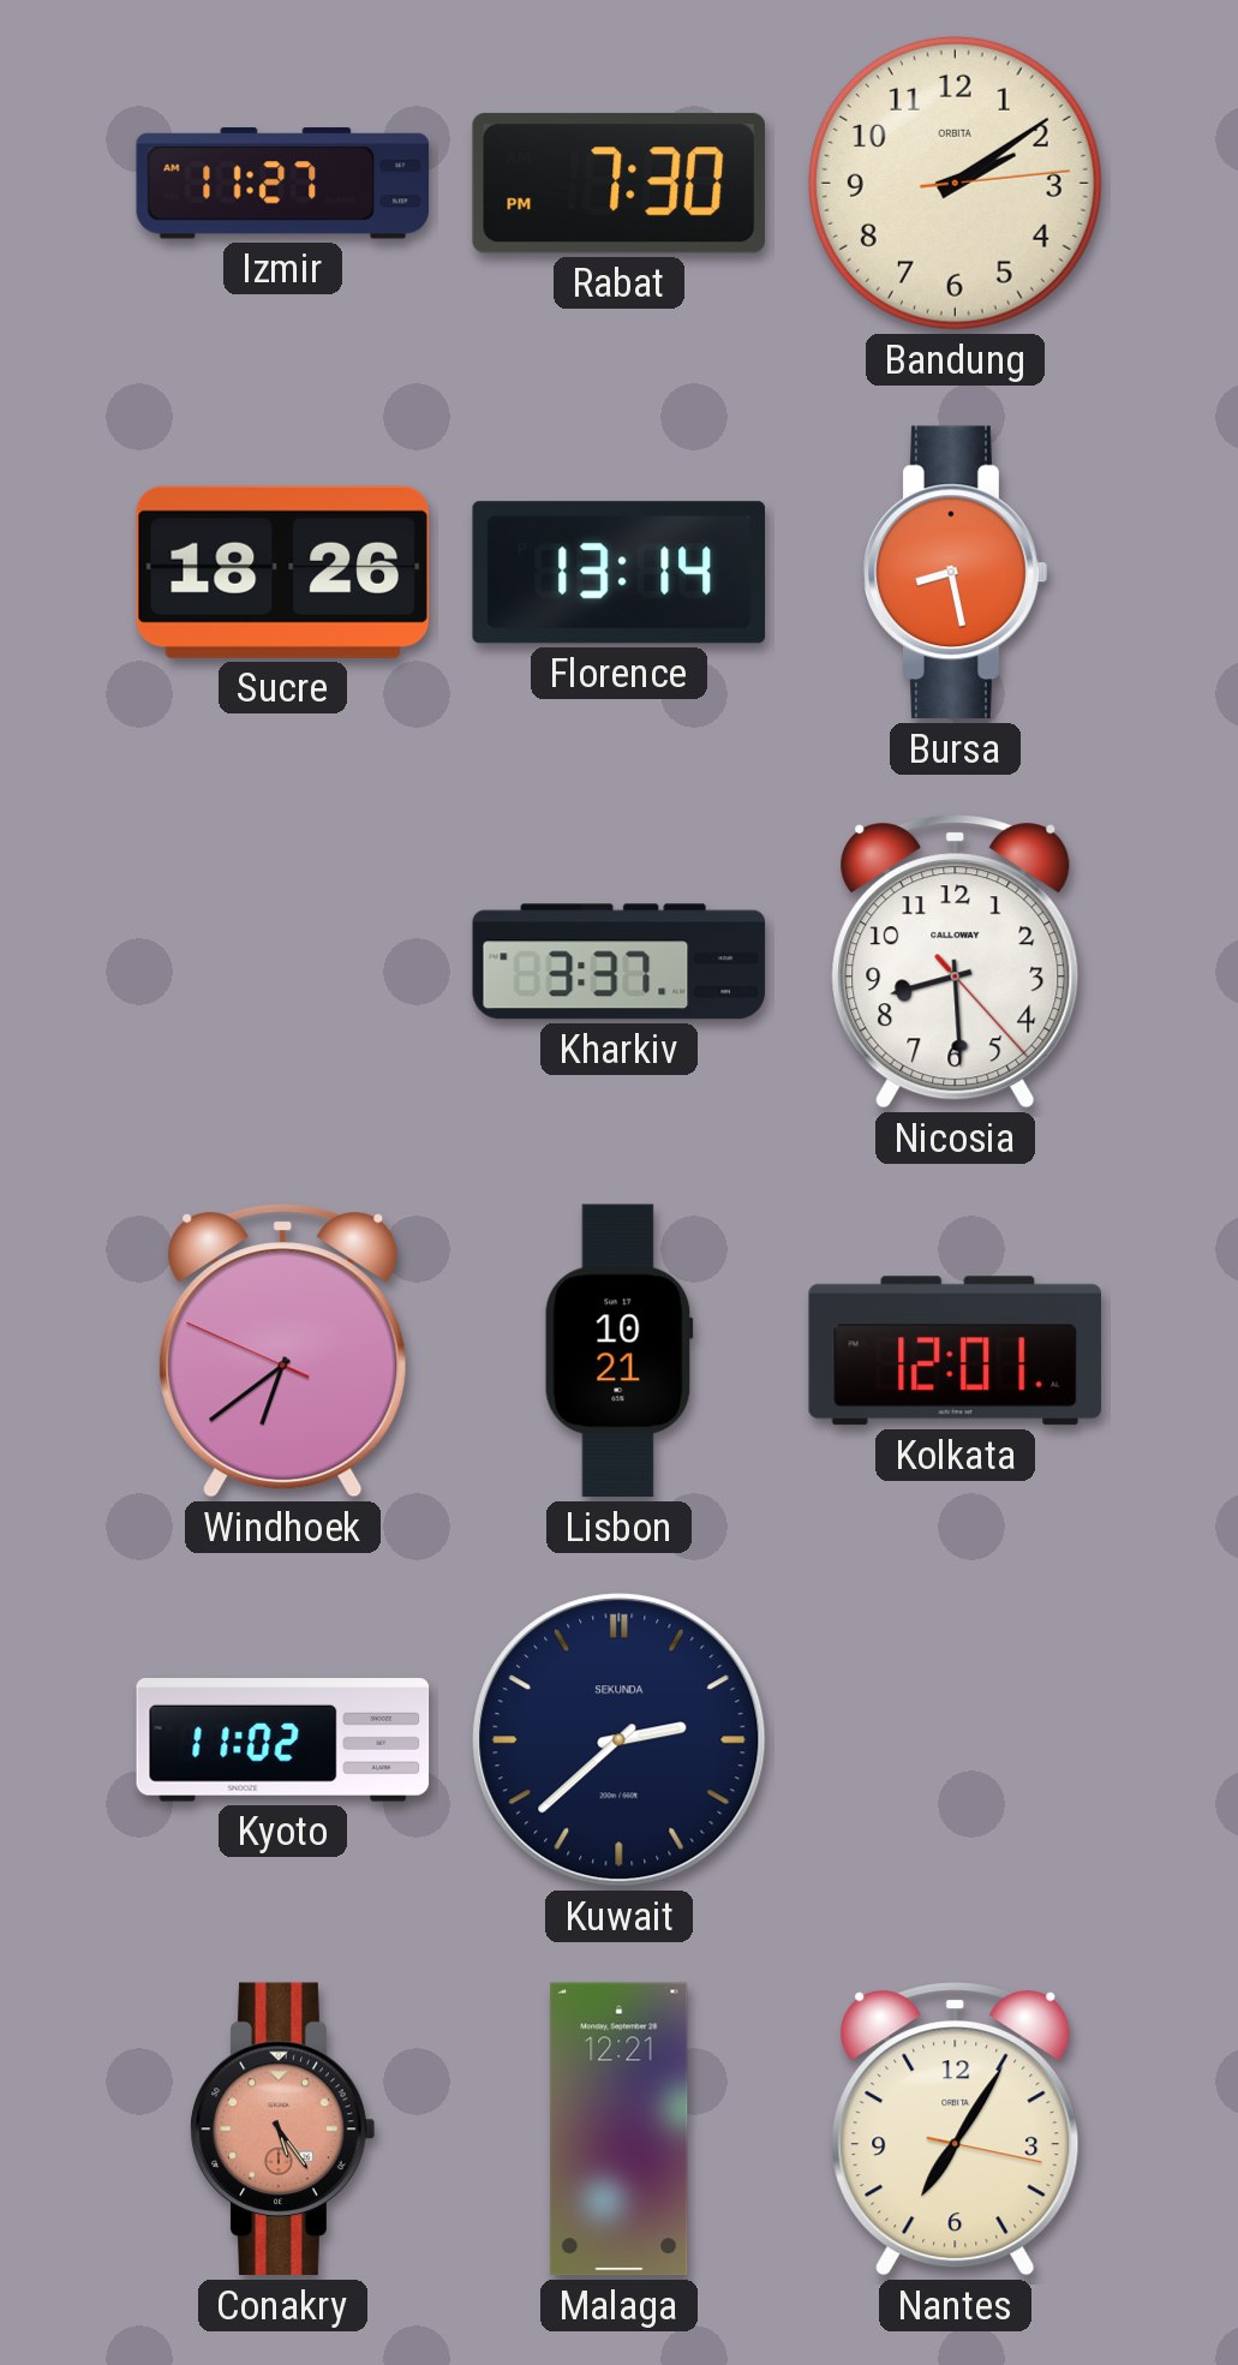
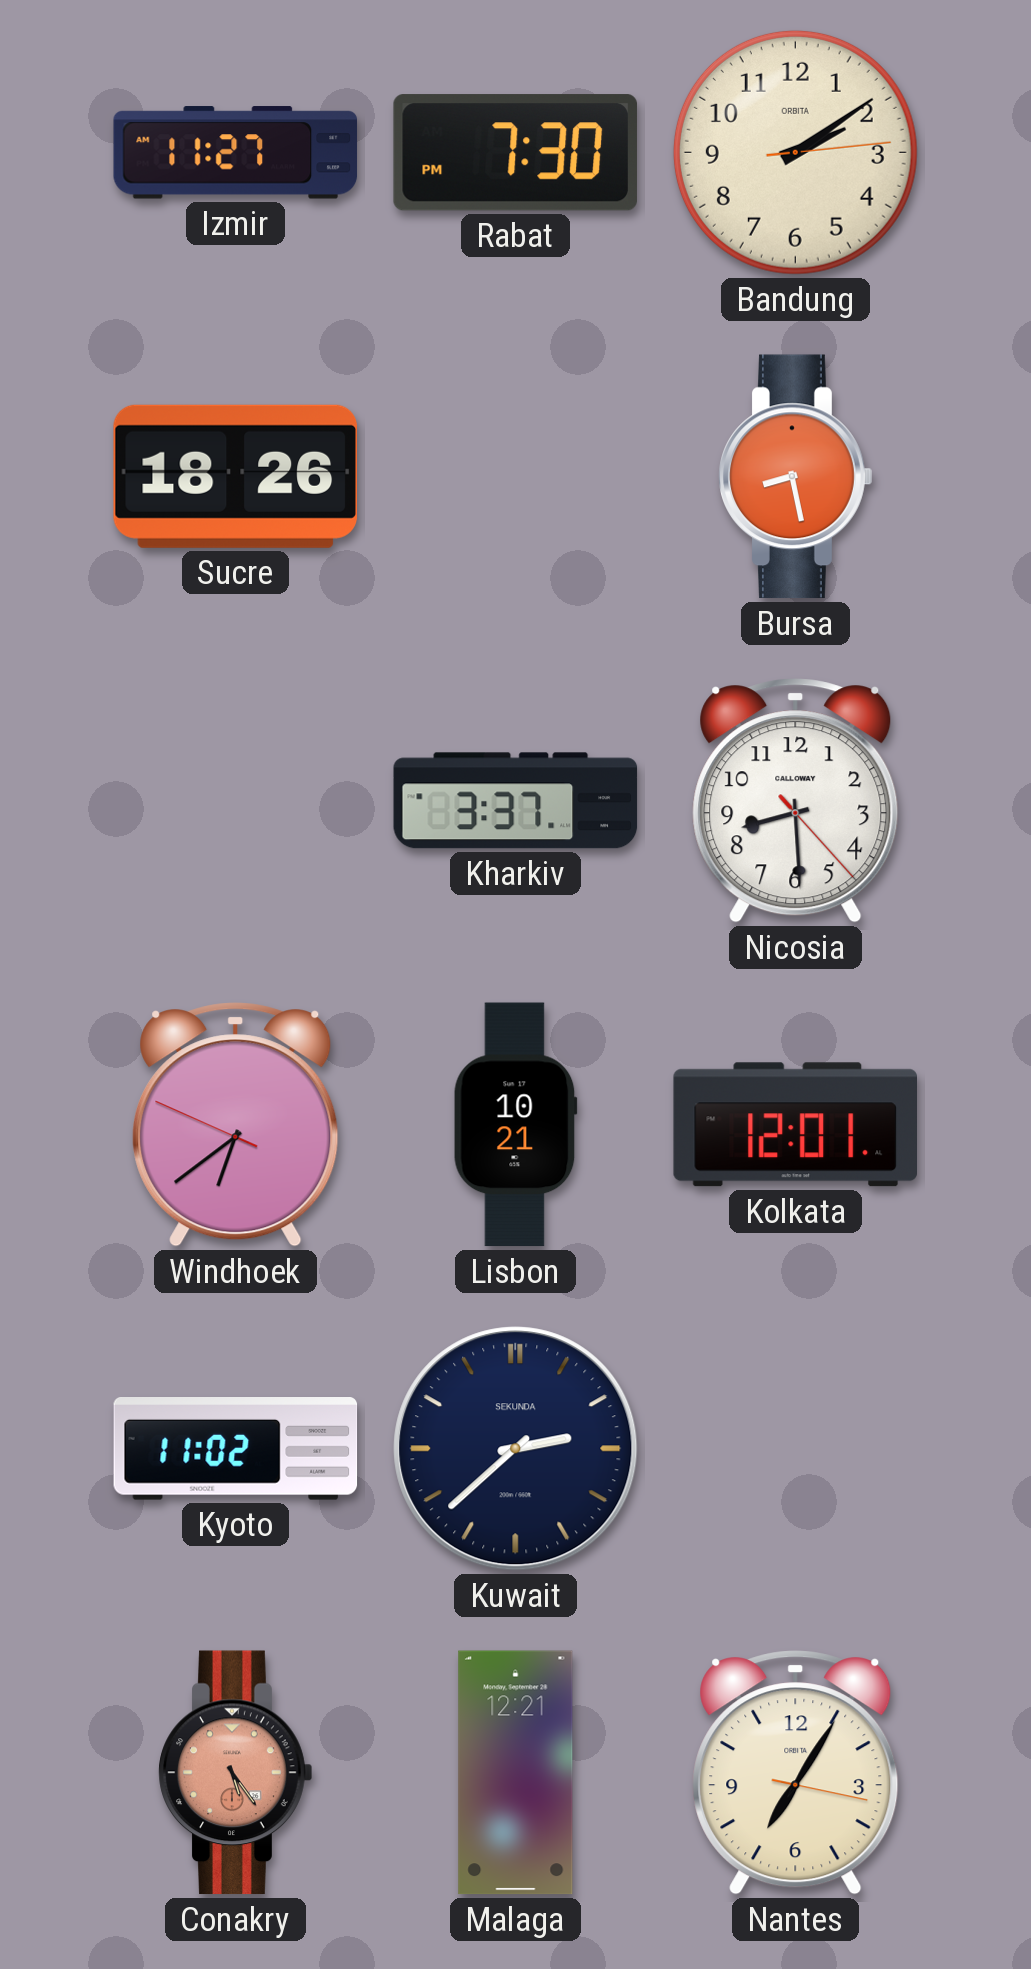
Florence: 13:14 -> none (618, 573)
